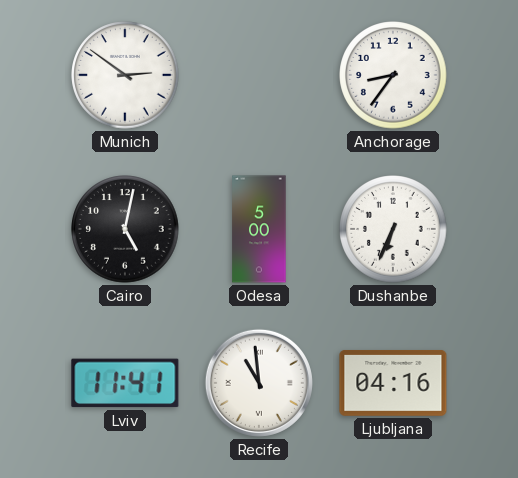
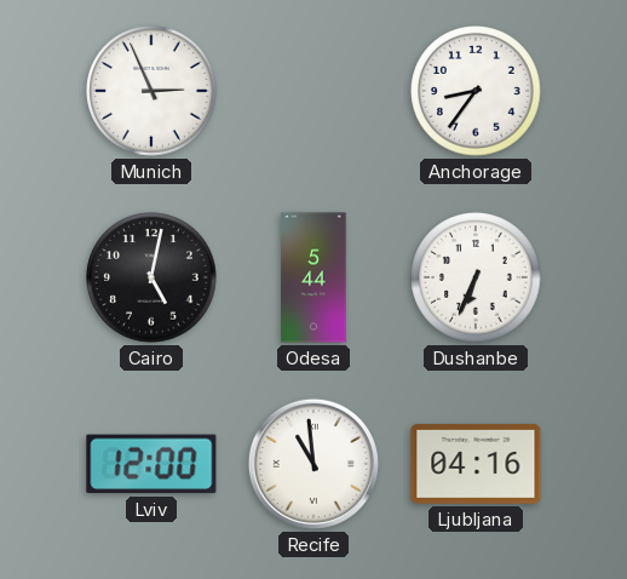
Munich: 2:51 -> 2:56 (151, 91)
Odesa: 5:00 -> 5:44 (313, 277)
Lviv: 11:41 -> 12:00 (151, 464)
